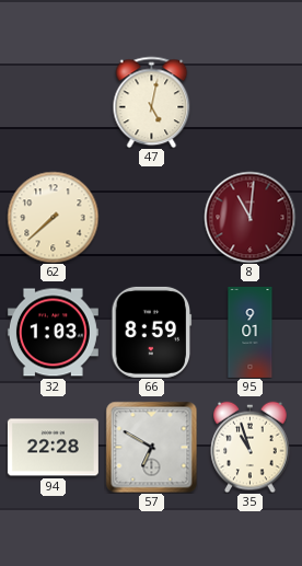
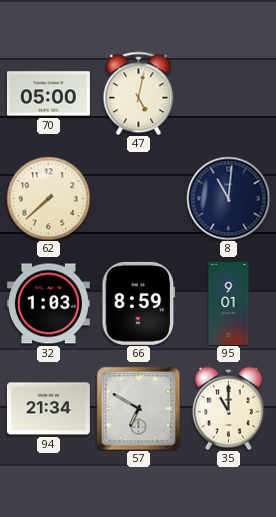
70: none -> 05:00 (48, 94)
8 dial: burgundy -> navy (228, 198)
94: 22:28 -> 21:34 (48, 409)
35: 10:57 -> 11:00 (229, 408)
